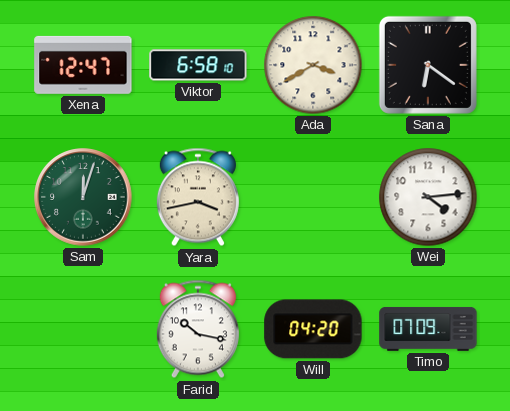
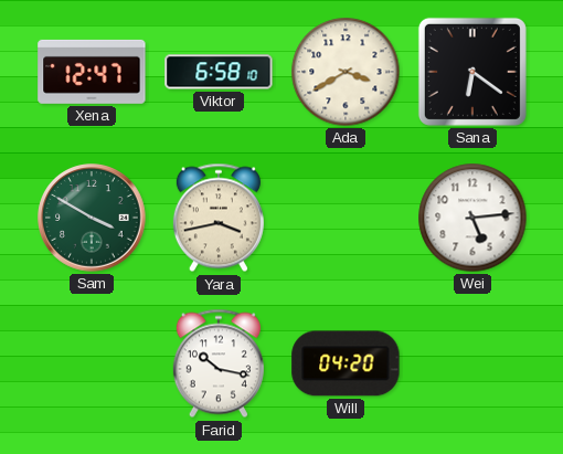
Sam: 12:03 -> 3:50 (92, 218)
Wei: 4:14 -> 5:14 (472, 218)
Timo: 07:09 -> none (428, 329)
